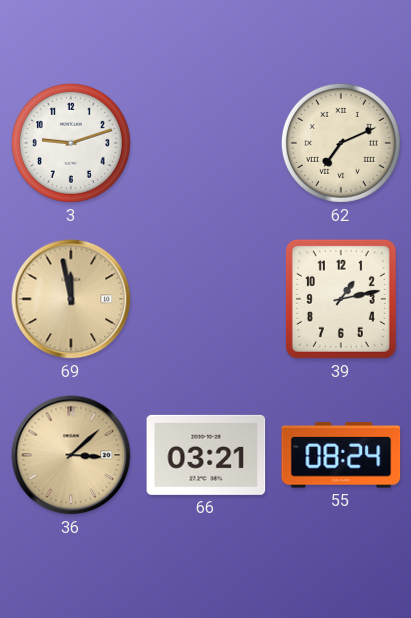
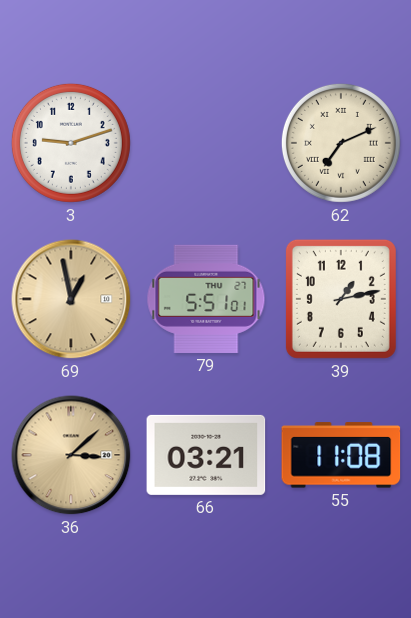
69: 11:58 -> 12:58 (71, 299)
79: none -> 5:51 (206, 299)
55: 08:24 -> 11:08 (341, 455)
